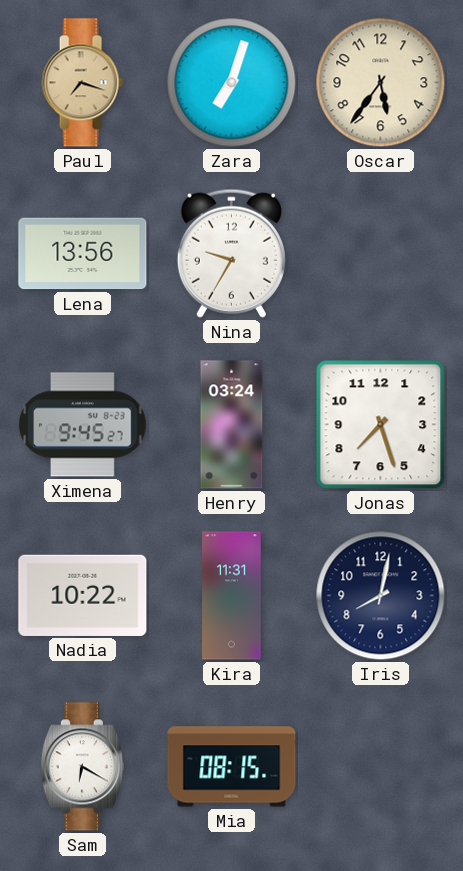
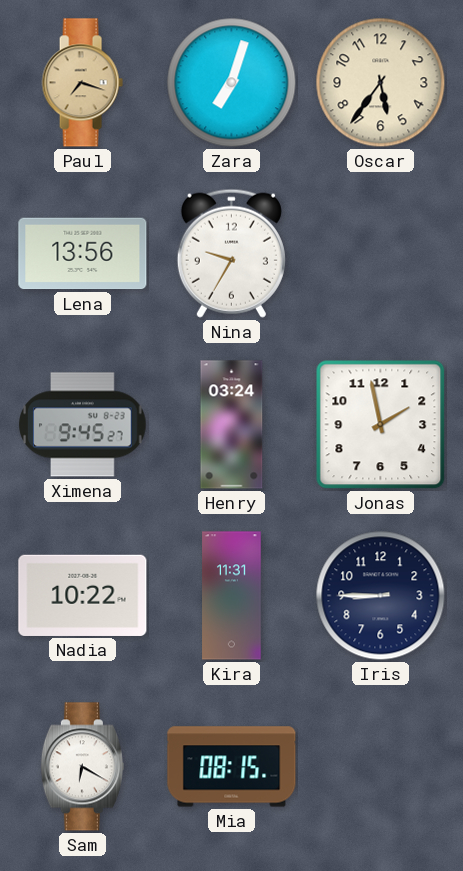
Jonas: 7:27 -> 1:58 (381, 425)
Iris: 8:02 -> 8:45 (381, 596)
